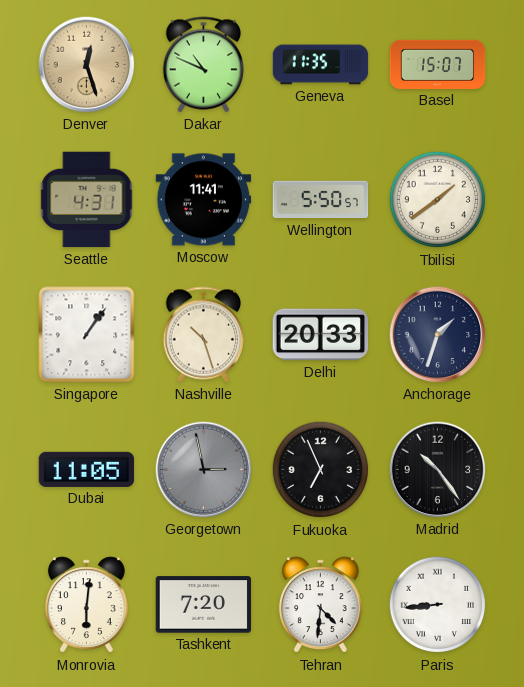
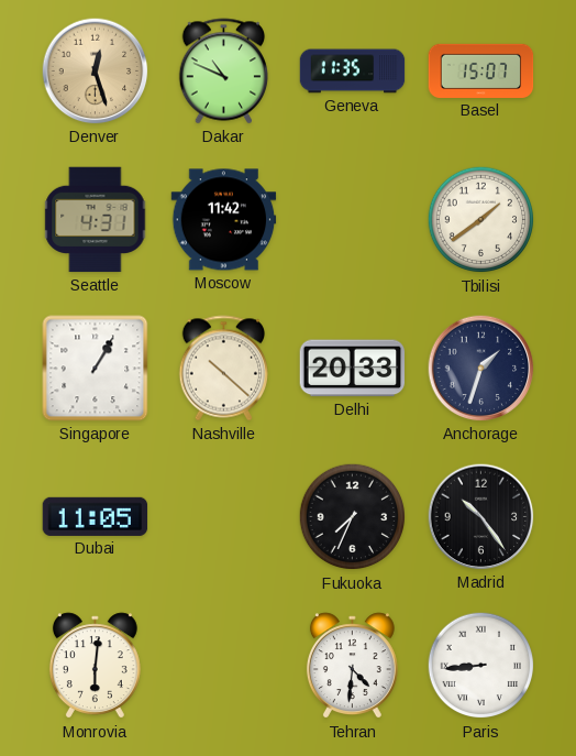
Moscow: 11:41 -> 11:42 (224, 220)
Wellington: 5:50 -> none (321, 200)
Singapore: 1:06 -> 1:05 (96, 369)
Nashville: 10:27 -> 10:22 (224, 369)
Georgetown: 2:58 -> none (204, 470)
Fukuoka: 6:56 -> 7:34 (353, 517)
Tashkent: 7:20 -> none (204, 605)
